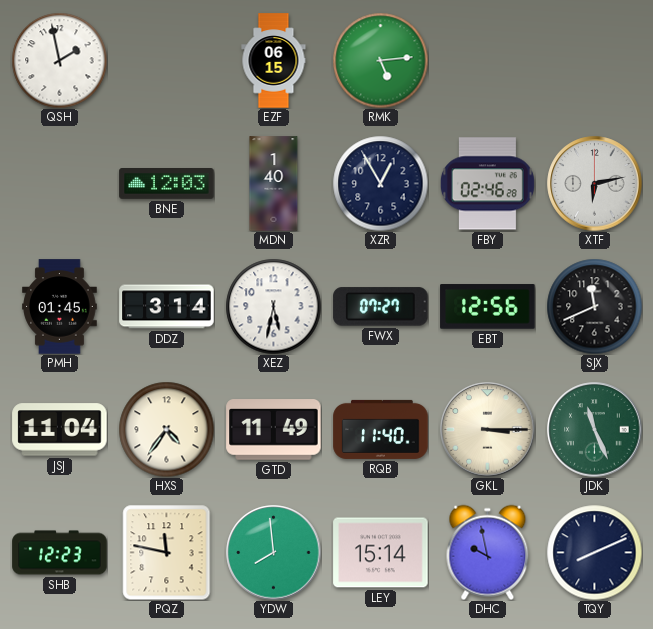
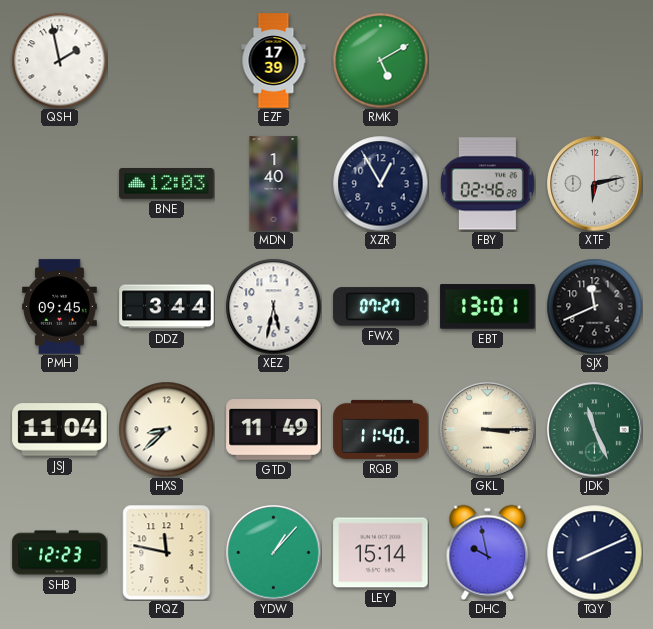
EZF: 06:15 -> 17:39 (274, 61)
RMK: 5:14 -> 5:10 (380, 60)
PMH: 01:45 -> 09:45 (60, 307)
DDZ: 3:14 -> 3:44 (167, 307)
EBT: 12:56 -> 13:01 (488, 307)
HXS: 4:36 -> 8:38 (166, 429)
YDW: 7:59 -> 1:07 (274, 553)
